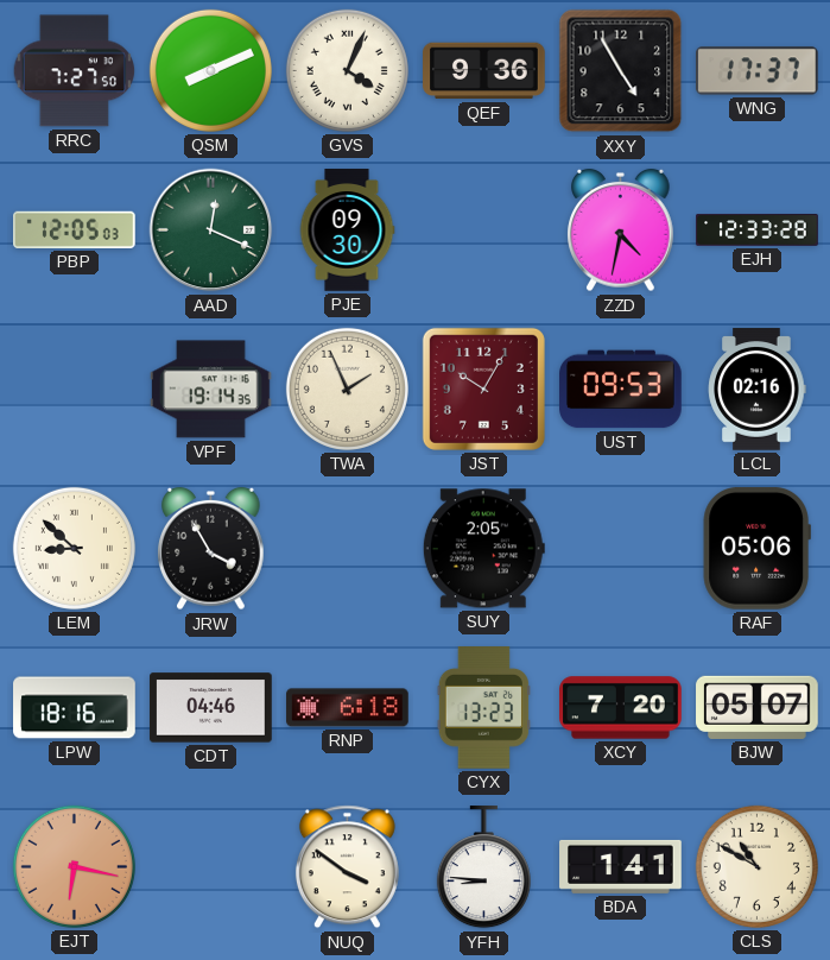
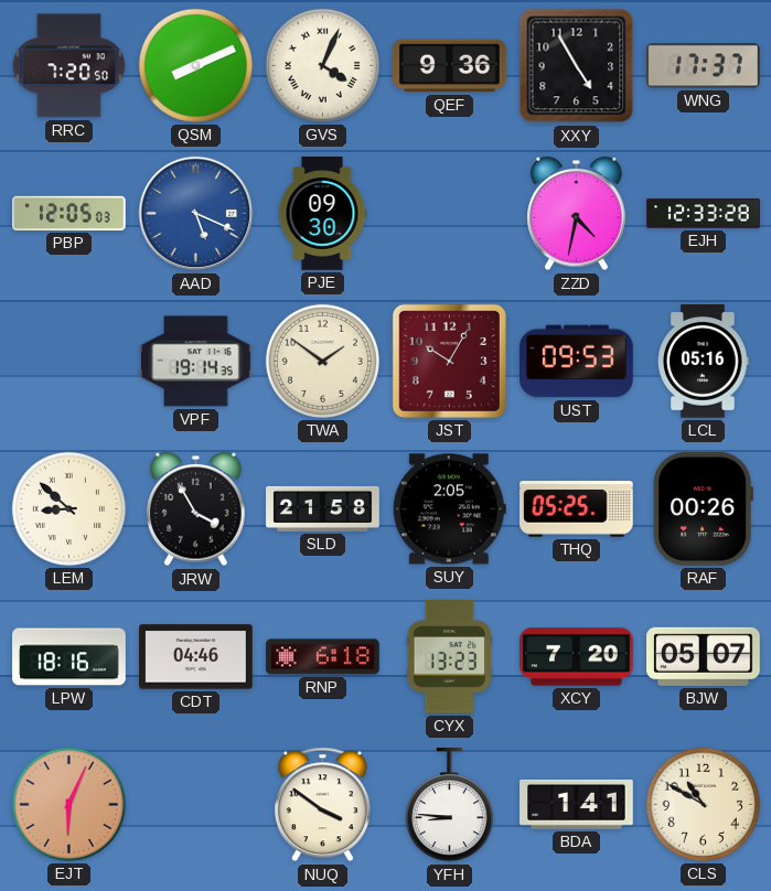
RRC: 7:27 -> 7:20 (69, 66)
AAD: 12:19 -> 5:19 (196, 214)
AAD dial: green -> blue (196, 214)
TWA: 1:56 -> 1:51 (322, 361)
LCL: 02:16 -> 05:16 (704, 362)
SLD: none -> 21:58 (323, 508)
THQ: none -> 05:25 (577, 509)
RAF: 05:06 -> 00:26 (703, 509)
EJT: 6:17 -> 6:04 (68, 804)
